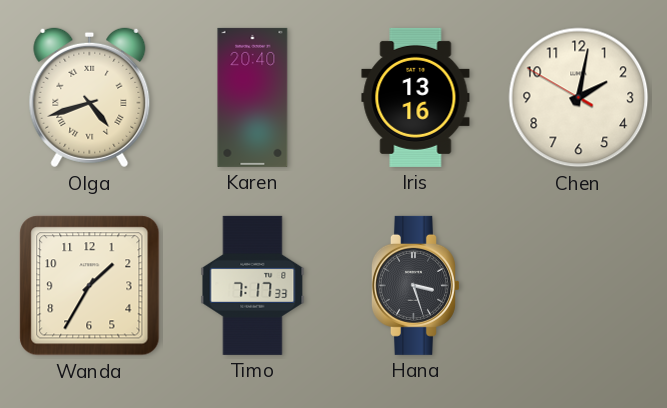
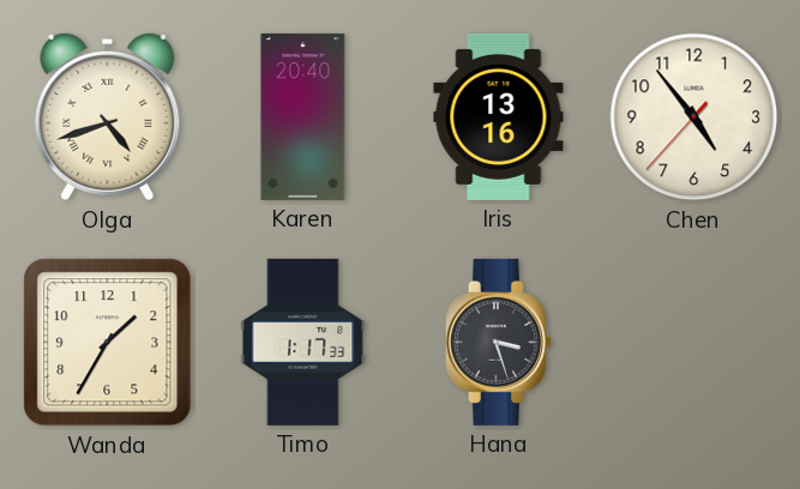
Chen: 2:01 -> 4:53 (694, 117)
Timo: 7:17 -> 1:17 (303, 342)
